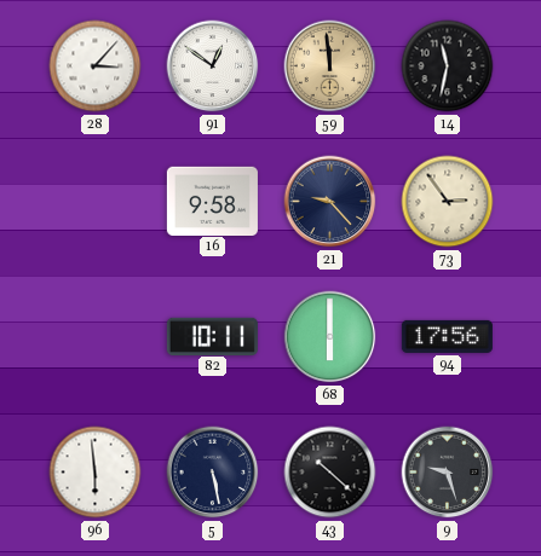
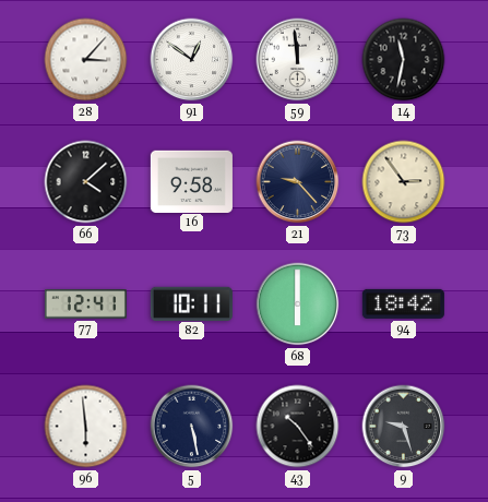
59 dial: champagne -> white (298, 60)
66: none -> 4:08 (86, 182)
77: none -> 12:41 (85, 304)
94: 17:56 -> 18:42 (403, 303)
43: 10:22 -> 10:24 (298, 427)
